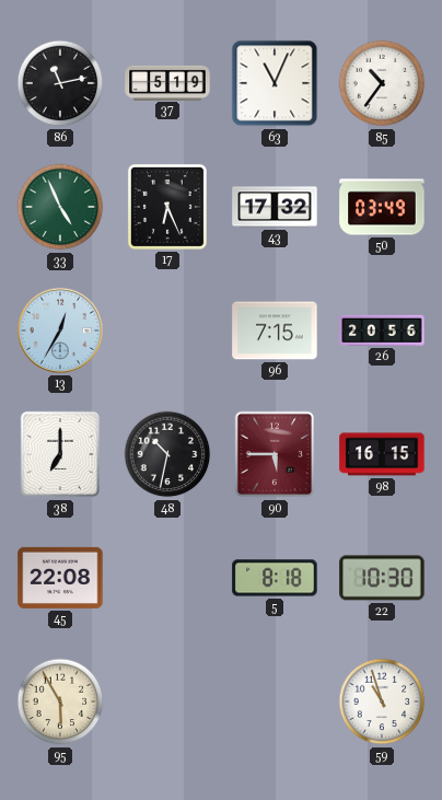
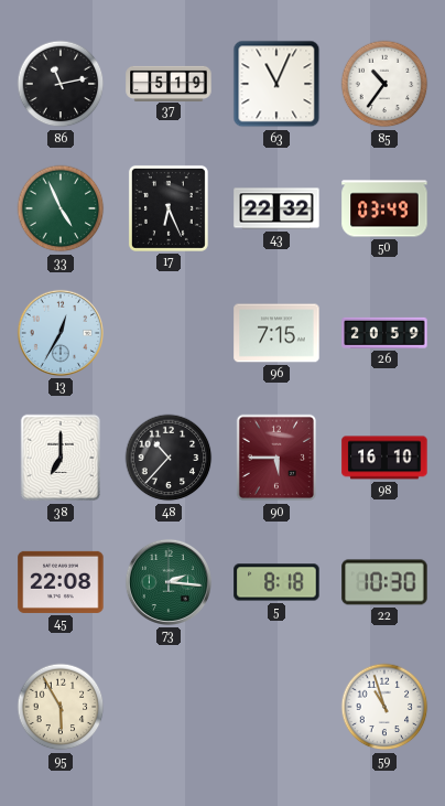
43: 17:32 -> 22:32 (276, 208)
26: 20:56 -> 20:59 (384, 333)
48: 10:32 -> 10:37 (169, 458)
98: 16:15 -> 16:10 (384, 458)
73: none -> 2:16 (169, 582)
